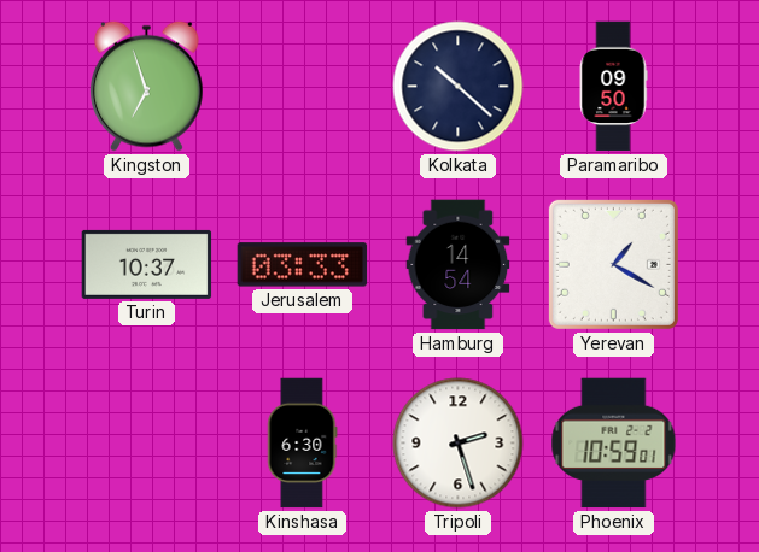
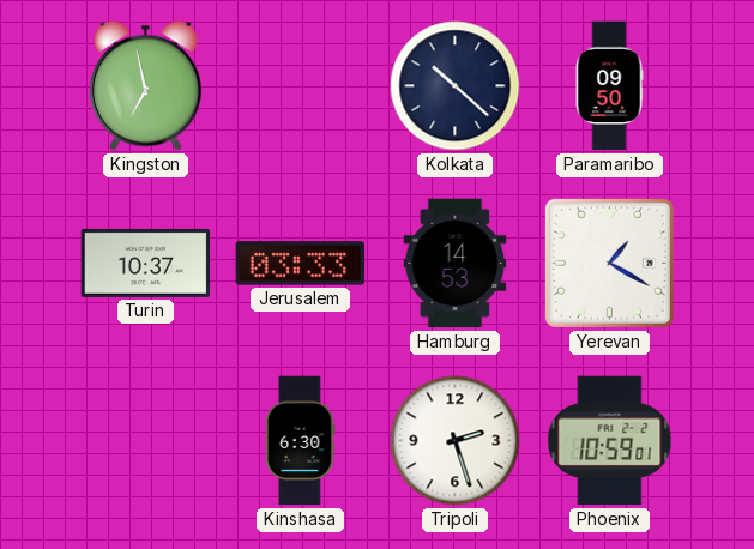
Kingston: 6:57 -> 6:58 (146, 85)
Hamburg: 14:54 -> 14:53 (456, 264)
